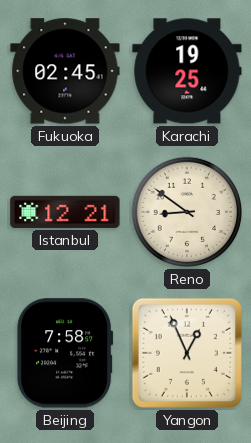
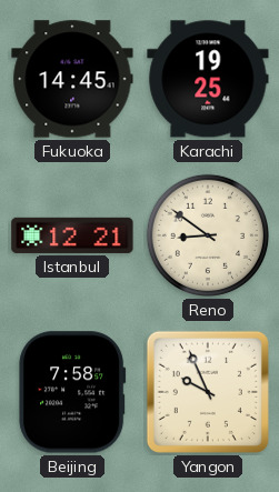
Fukuoka: 02:45 -> 14:45 (72, 79)
Yangon: 12:56 -> 9:56 (208, 392)
